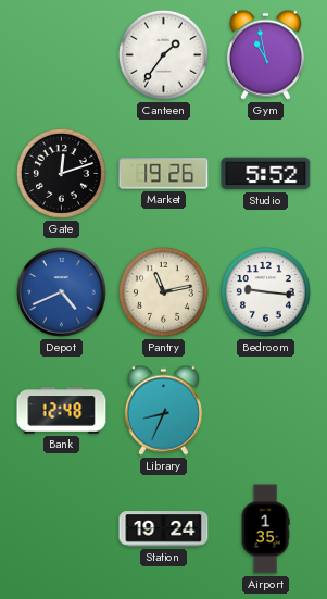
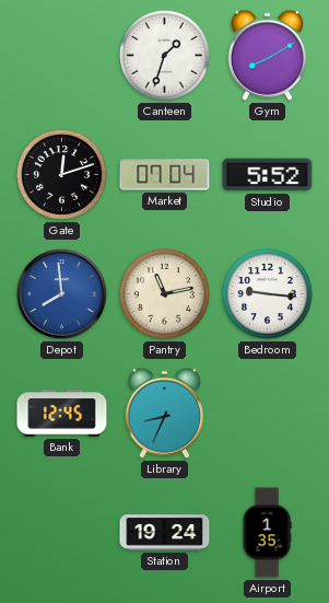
Canteen: 1:36 -> 1:33 (164, 55)
Gym: 10:58 -> 8:10 (267, 55)
Market: 19:26 -> 07:04 (165, 175)
Depot: 4:41 -> 7:59 (62, 294)
Bank: 12:48 -> 12:45 (62, 414)
